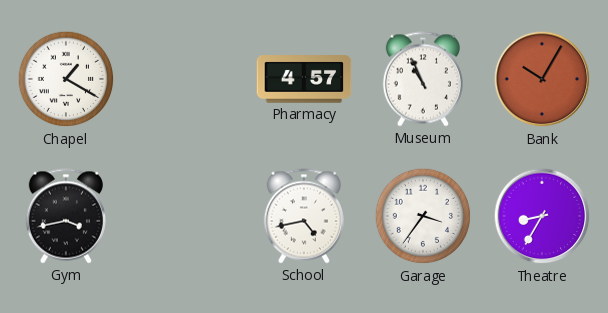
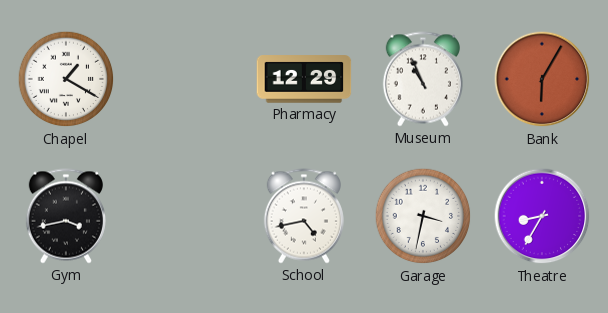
Pharmacy: 4:57 -> 12:29 (304, 79)
Bank: 10:05 -> 6:05 (542, 79)
Garage: 3:36 -> 3:32 (423, 216)
